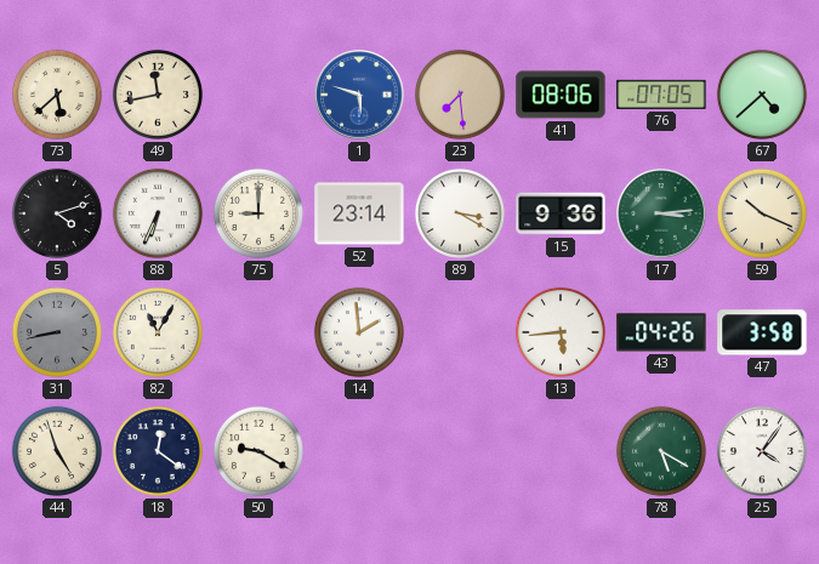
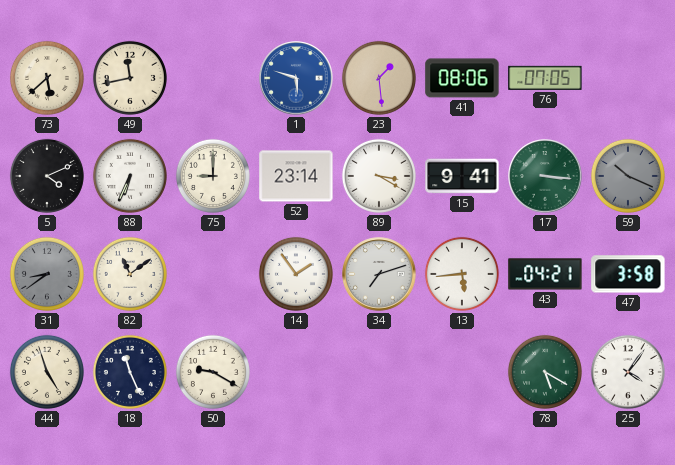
23: 7:29 -> 1:29 (379, 78)
67: 4:38 -> none (762, 95)
5: 4:12 -> 4:11 (47, 176)
15: 9:36 -> 9:41 (462, 176)
17: 3:14 -> 3:16 (545, 176)
59 dial: cream -> grey (628, 176)
31: 8:43 -> 8:39 (47, 274)
82: 11:05 -> 11:09 (130, 274)
14: 1:59 -> 1:54 (296, 274)
34: none -> 7:12 (379, 274)
43: 04:26 -> 04:21 (545, 274)
18: 12:21 -> 11:26 (130, 372)
